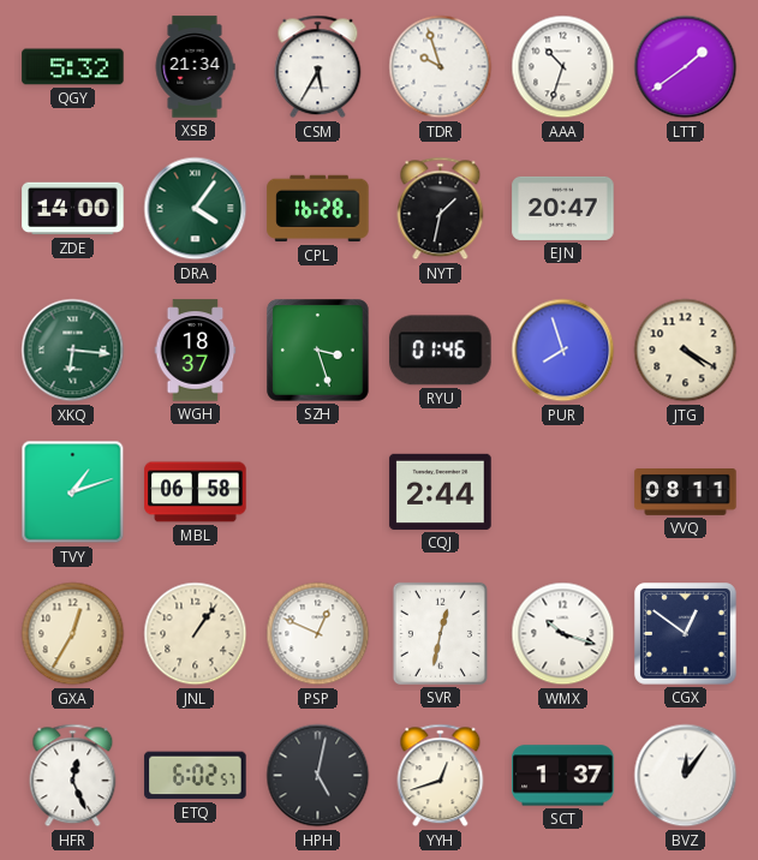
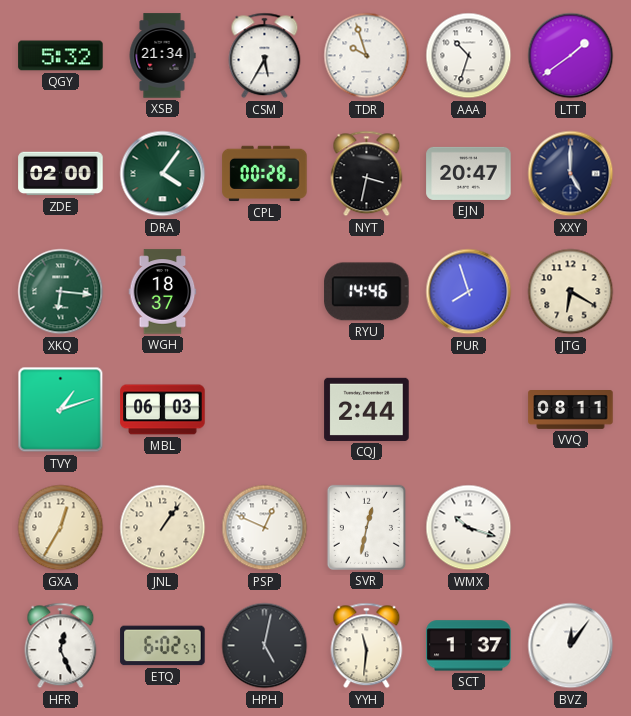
ZDE: 14:00 -> 02:00 (61, 174)
CPL: 16:28 -> 00:28 (265, 174)
NYT: 1:32 -> 3:32 (367, 174)
XXY: none -> 5:00 (571, 174)
SZH: 3:27 -> none (318, 351)
RYU: 01:46 -> 14:46 (367, 292)
JTG: 4:20 -> 6:20 (571, 292)
MBL: 06:58 -> 06:03 (163, 410)
CGX: 12:51 -> none (686, 634)
YYH: 12:42 -> 11:31 (367, 646)
